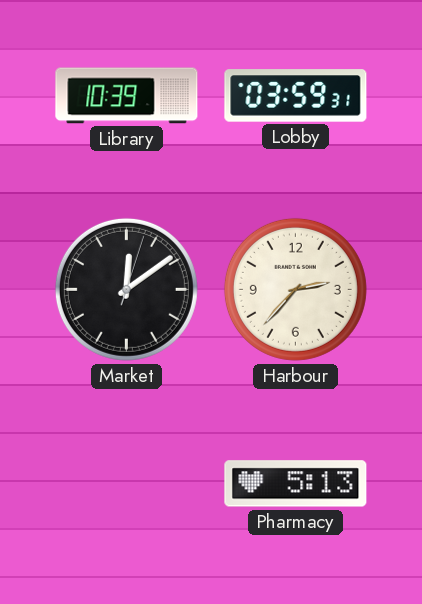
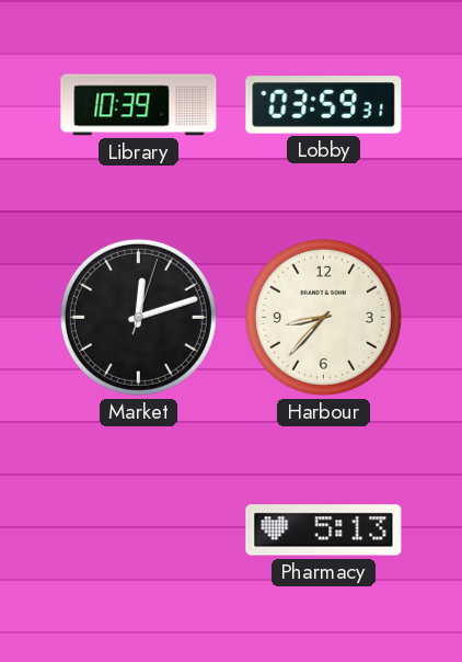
Market: 12:09 -> 12:12 (138, 317)
Harbour: 2:37 -> 8:37 (323, 317)
